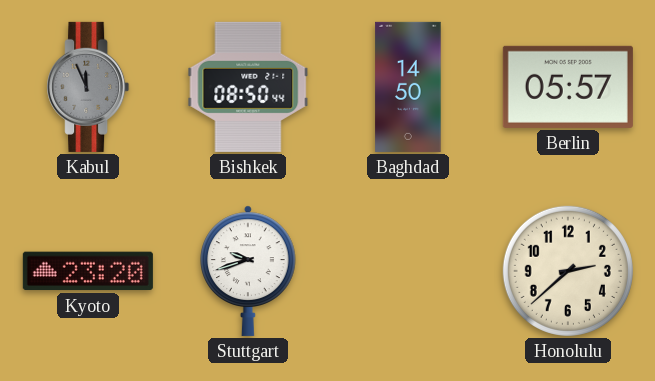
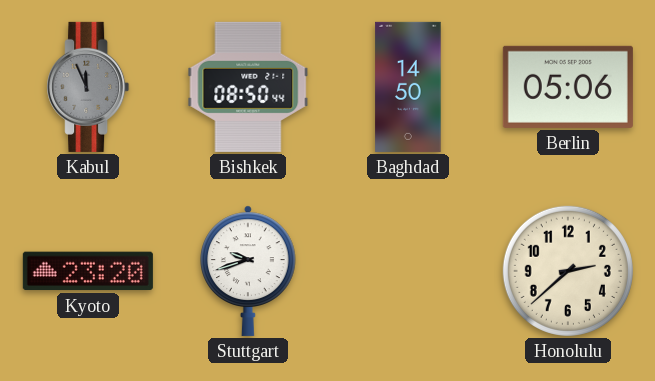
Berlin: 05:57 -> 05:06 (568, 87)
